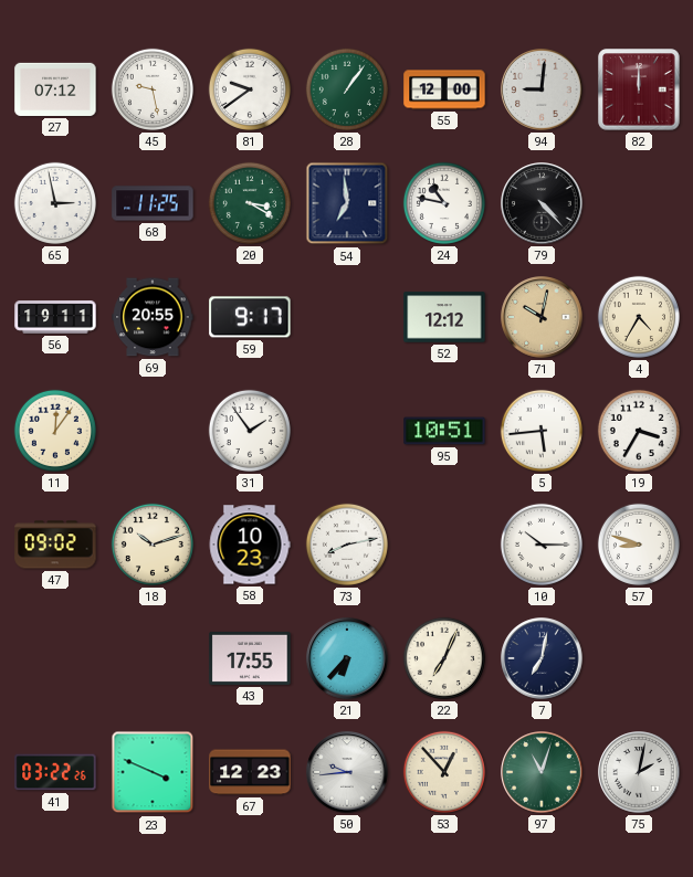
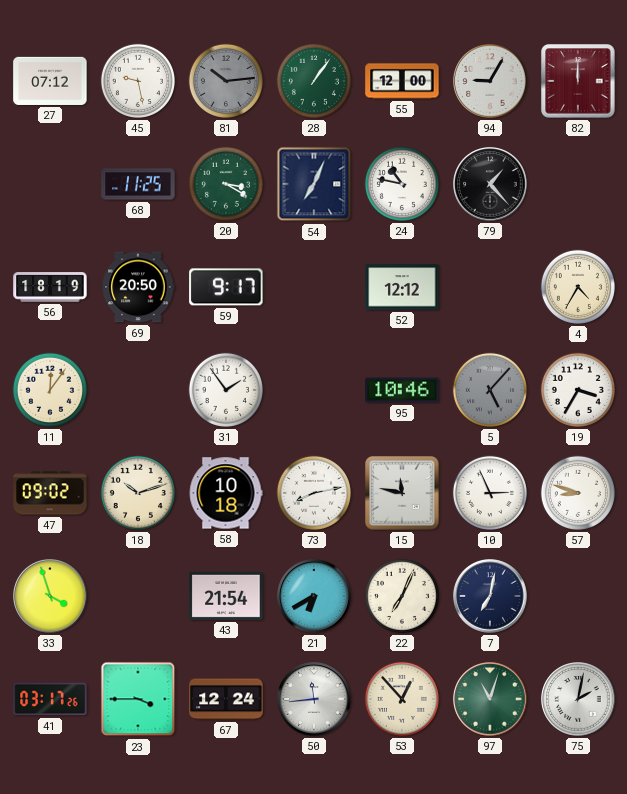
81: 9:39 -> 10:14 (226, 81)
81 dial: white -> grey (226, 81)
94: 9:01 -> 9:05 (490, 81)
65: 2:58 -> none (55, 203)
54: 6:59 -> 7:04 (314, 184)
79: 4:23 -> 1:23 (490, 184)
56: 19:11 -> 18:19 (50, 287)
69: 20:55 -> 20:50 (138, 287)
71: 10:02 -> none (542, 317)
95: 10:51 -> 10:46 (402, 390)
5: 5:44 -> 5:07 (490, 390)
5 dial: white -> grey (490, 390)
58: 10:23 -> 10:18 (226, 493)
15: none -> 11:47 (402, 493)
10: 10:15 -> 2:56 (490, 493)
33: none -> 3:57 (50, 596)
43: 17:55 -> 21:54 (226, 596)
21: 6:37 -> 6:40 (314, 596)
41: 03:22 -> 03:17 (50, 699)
23: 3:49 -> 3:45 (138, 699)
67: 12:23 -> 12:24 (226, 699)
50: 9:44 -> 11:44 (314, 699)
